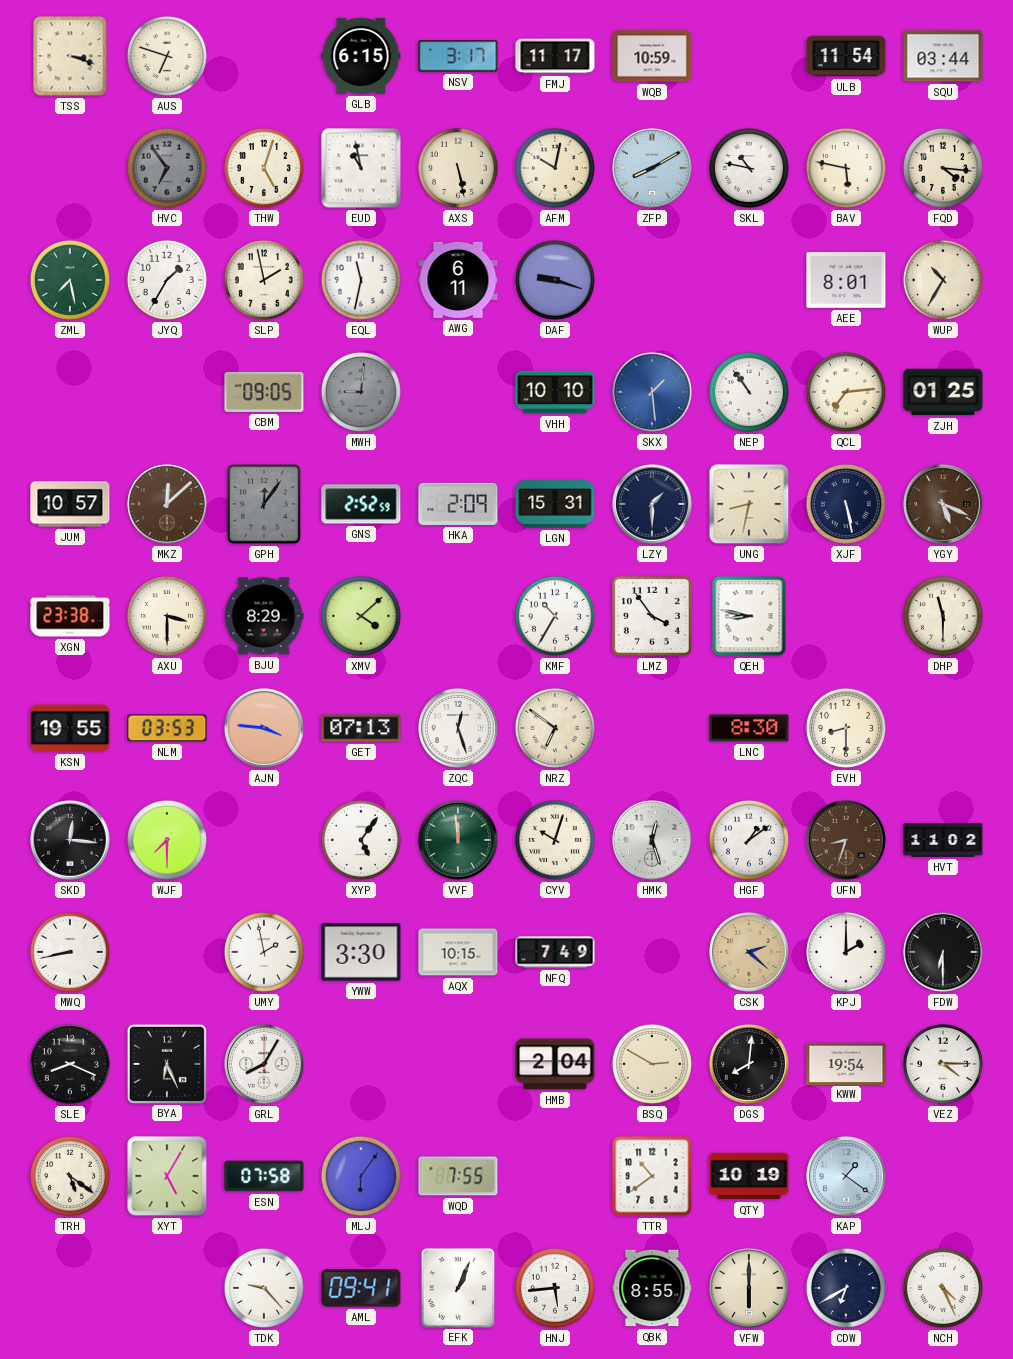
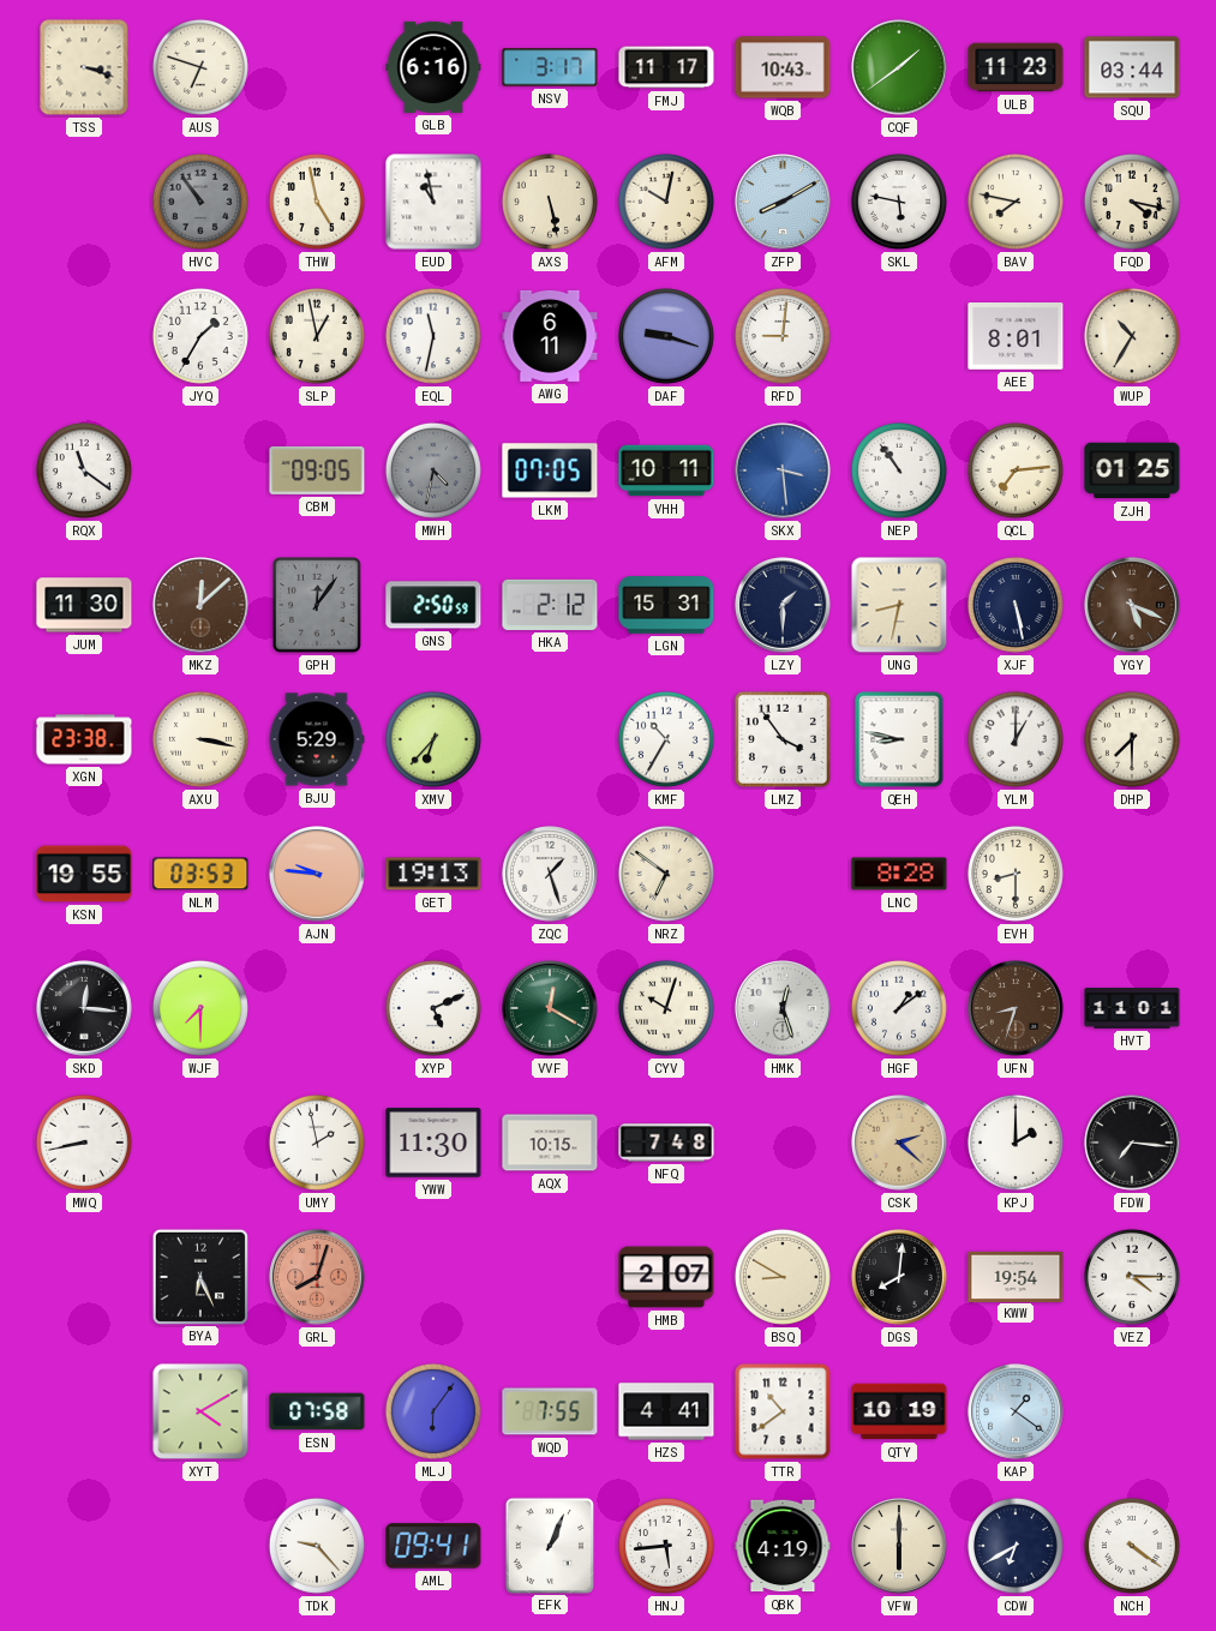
GLB: 6:15 -> 6:16 (433, 67)
WQB: 10:59 -> 10:43 (783, 67)
CQF: none -> 1:39 (899, 67)
ULB: 11:54 -> 11:23 (1016, 67)
HVC: 6:54 -> 10:54 (200, 202)
THW: 5:03 -> 4:58 (317, 202)
SKL: 10:47 -> 5:47 (899, 202)
BAV: 5:47 -> 7:47 (1016, 202)
FQD: 4:16 -> 4:17 (1132, 202)
ZML: 7:28 -> none (70, 280)
SLP: 1:58 -> 12:58 (317, 336)
RFD: none -> 9:01 (783, 336)
RQX: none -> 11:21 (84, 470)
MWH: 9:01 -> 4:32 (433, 470)
LKM: none -> 07:05 (550, 470)
VHH: 10:10 -> 10:11 (666, 470)
SKX: 1:29 -> 3:29 (783, 470)
JUM: 10:57 -> 11:30 (84, 605)
GNS: 2:52 -> 2:50 (433, 605)
HKA: 2:09 -> 2:12 (550, 605)
AXU: 3:30 -> 3:17 (200, 739)
BJU: 8:29 -> 5:29 (317, 739)
XMV: 4:08 -> 6:37 (433, 739)
YLM: none -> 1:00 (1016, 739)
DHP: 11:30 -> 7:30 (1132, 739)
AJN: 3:46 -> 9:46 (317, 874)
GET: 07:13 -> 19:13 (433, 874)
ZQC: 12:27 -> 1:27 (550, 874)
LNC: 8:30 -> 8:28 (899, 874)
XYP: 5:06 -> 5:11 (433, 1008)
VVF: 11:59 -> 12:20 (550, 1008)
HVT: 11:02 -> 11:01 (1132, 1008)
YWW: 3:30 -> 11:30 (433, 1143)
NFQ: 7:49 -> 7:48 (666, 1143)
FDW: 6:30 -> 7:16 (1132, 1143)
SLE: 8:19 -> none (70, 1064)
GRL: 8:05 -> 8:03 (317, 1277)
GRL dial: white -> salmon (317, 1277)
HMB: 2:04 -> 2:07 (666, 1277)
BSQ: 2:50 -> 8:50 (783, 1277)
TRH: 5:21 -> none (70, 1176)
XYT: 5:05 -> 4:10 (200, 1411)
HZS: none -> 4:41 (666, 1411)
QBK: 8:55 -> 4:19 (783, 1546)
NCH: 4:26 -> 4:21 (1132, 1546)
